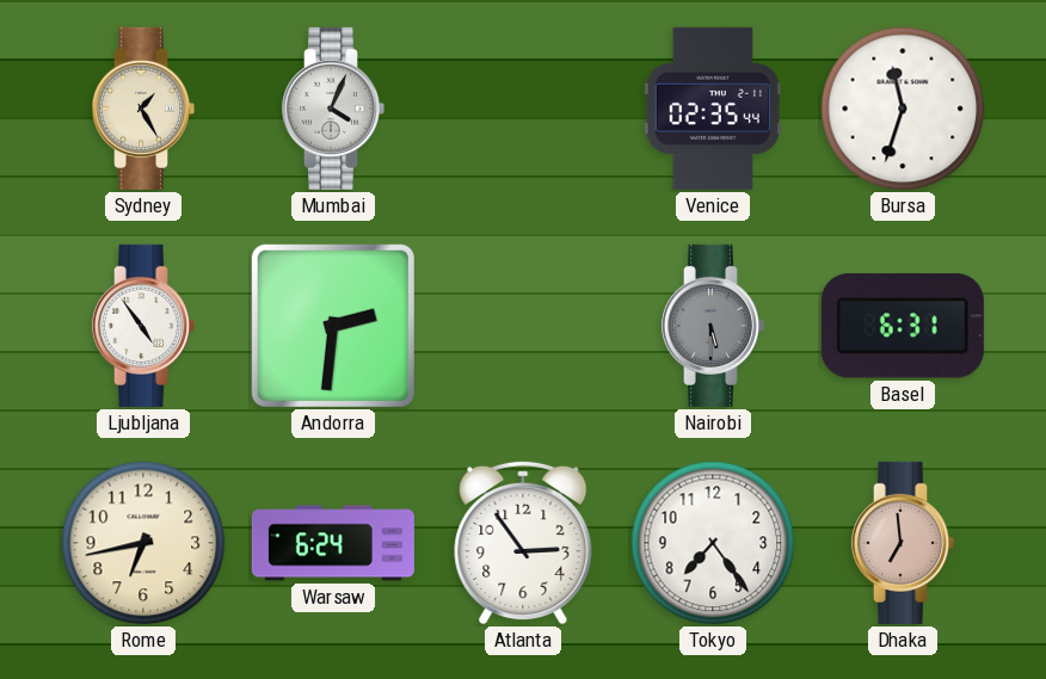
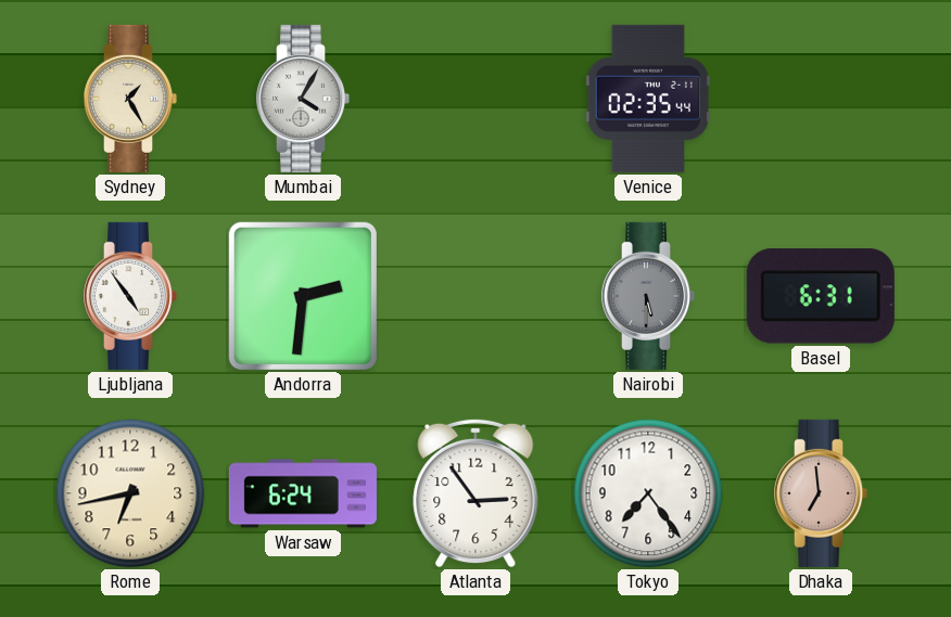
Mumbai: 4:04 -> 4:05 (303, 99)
Bursa: 11:33 -> none (903, 109)
